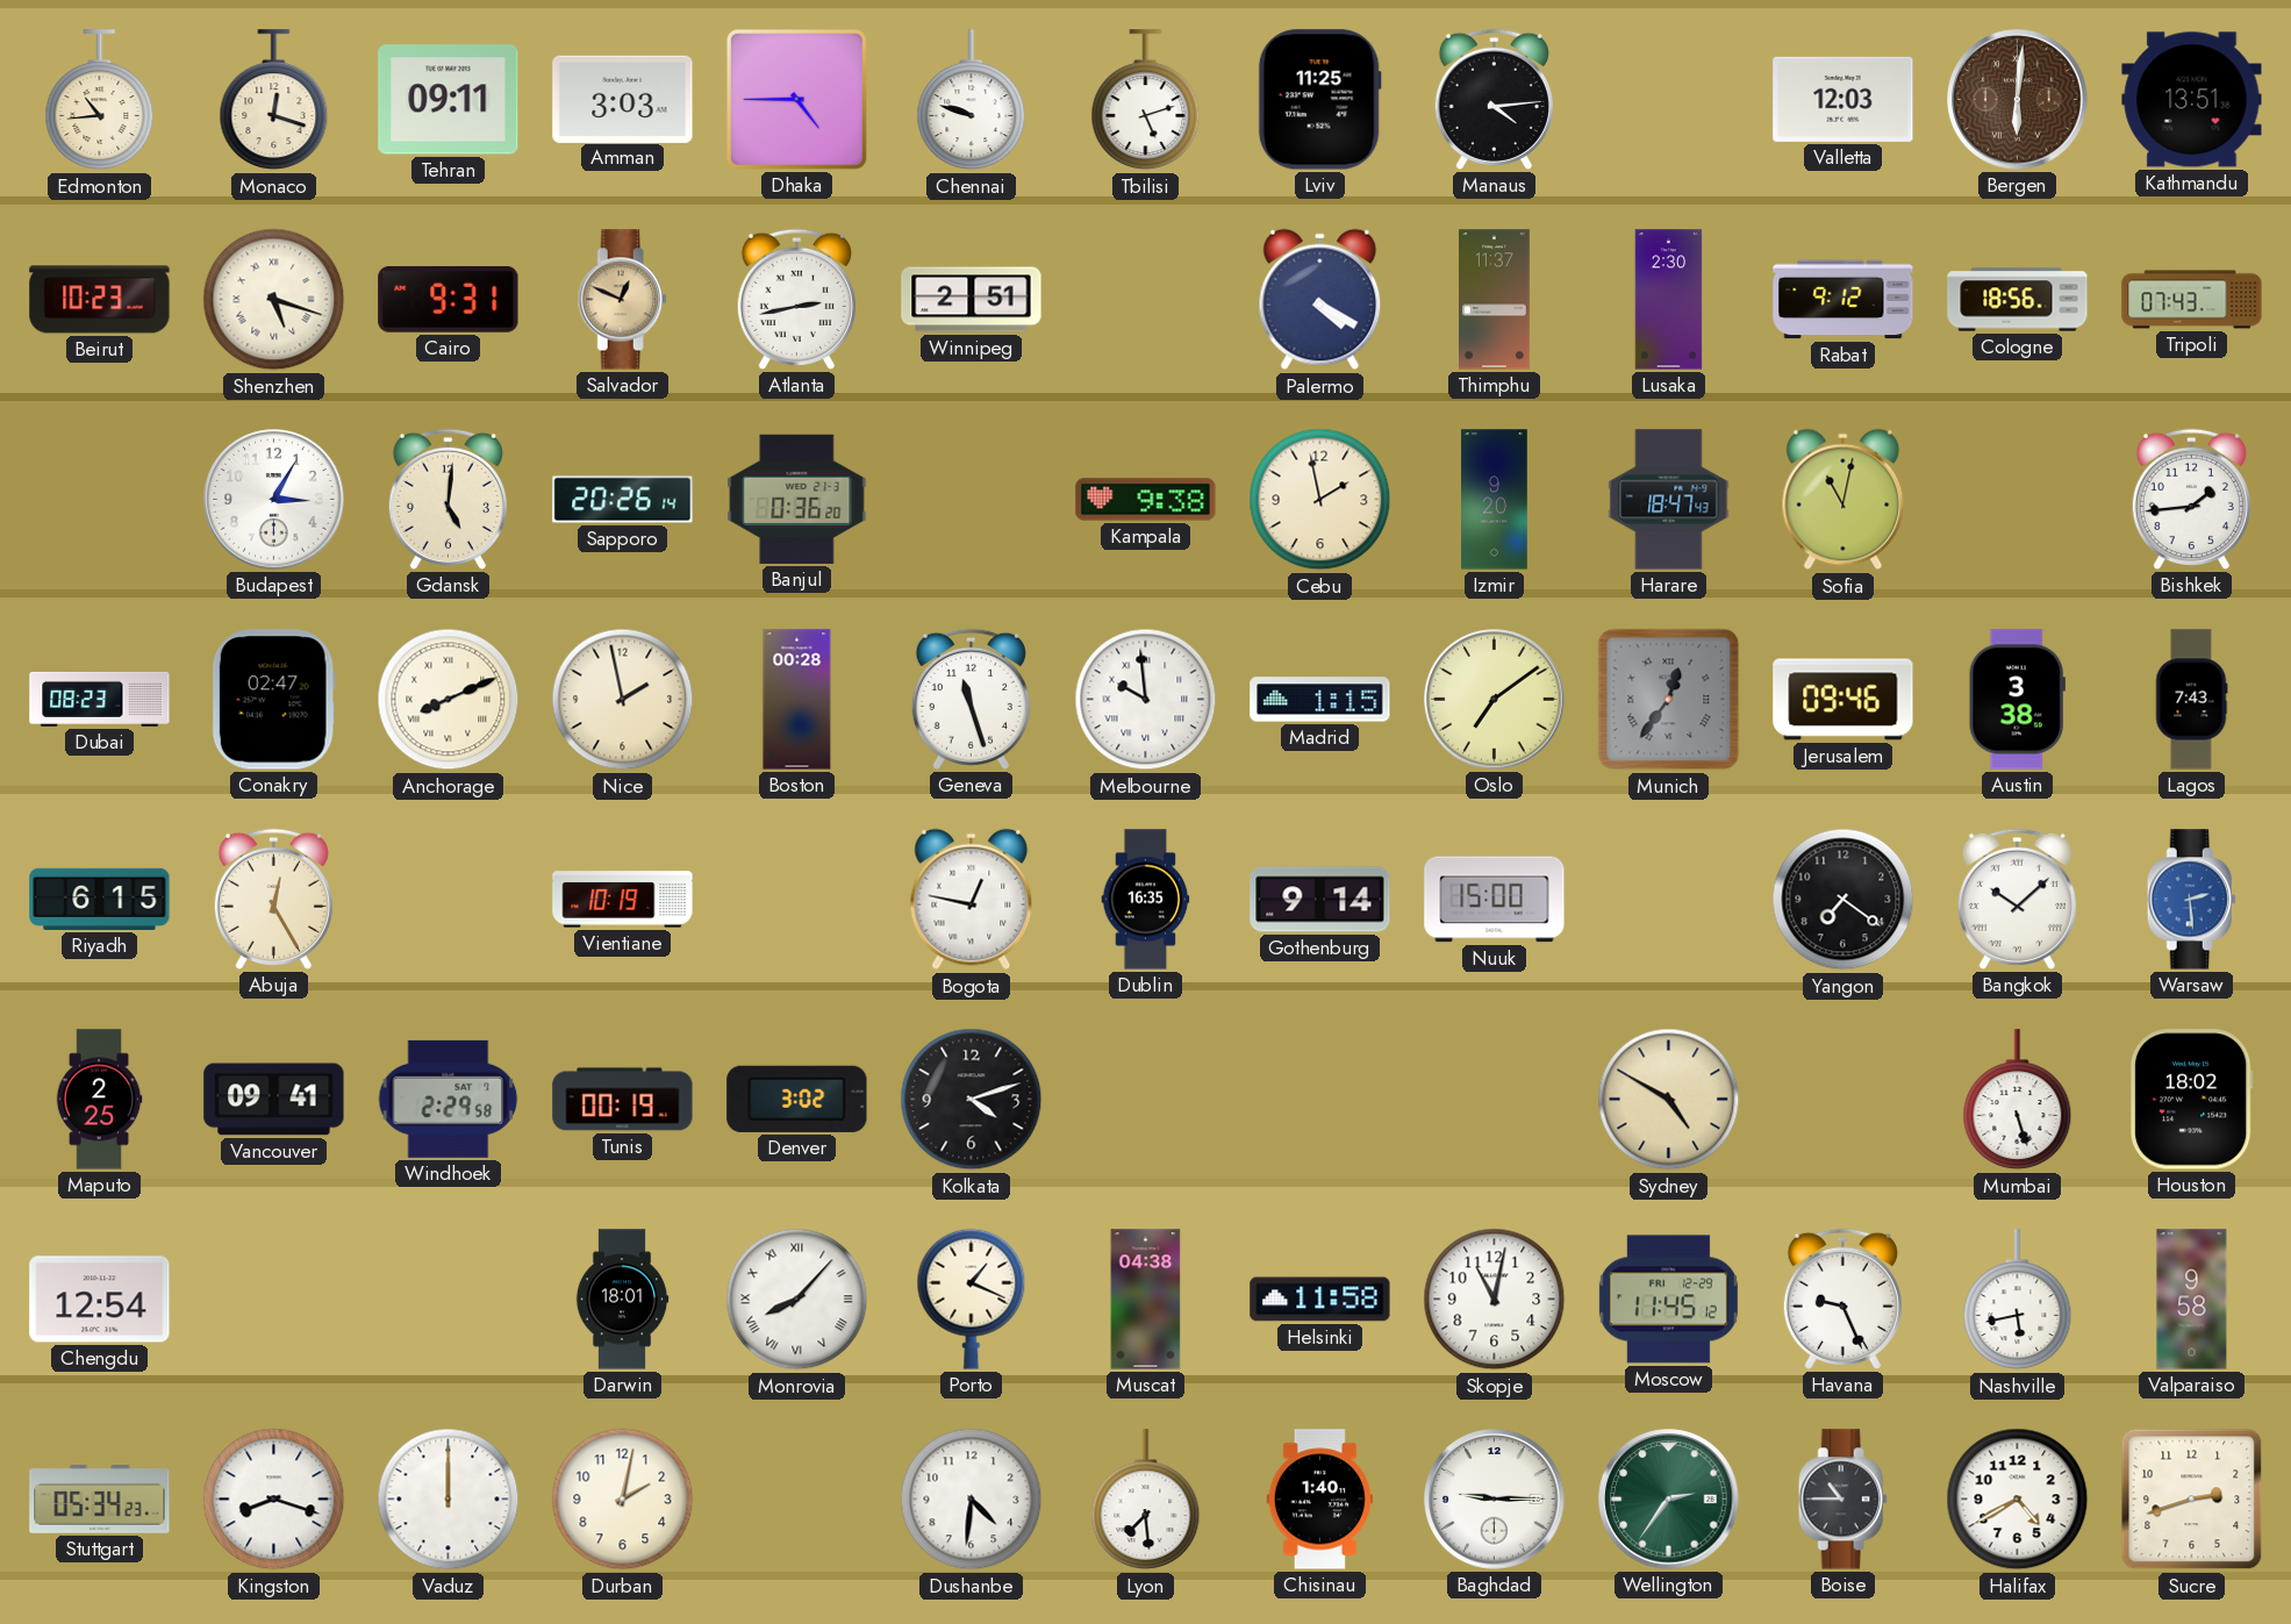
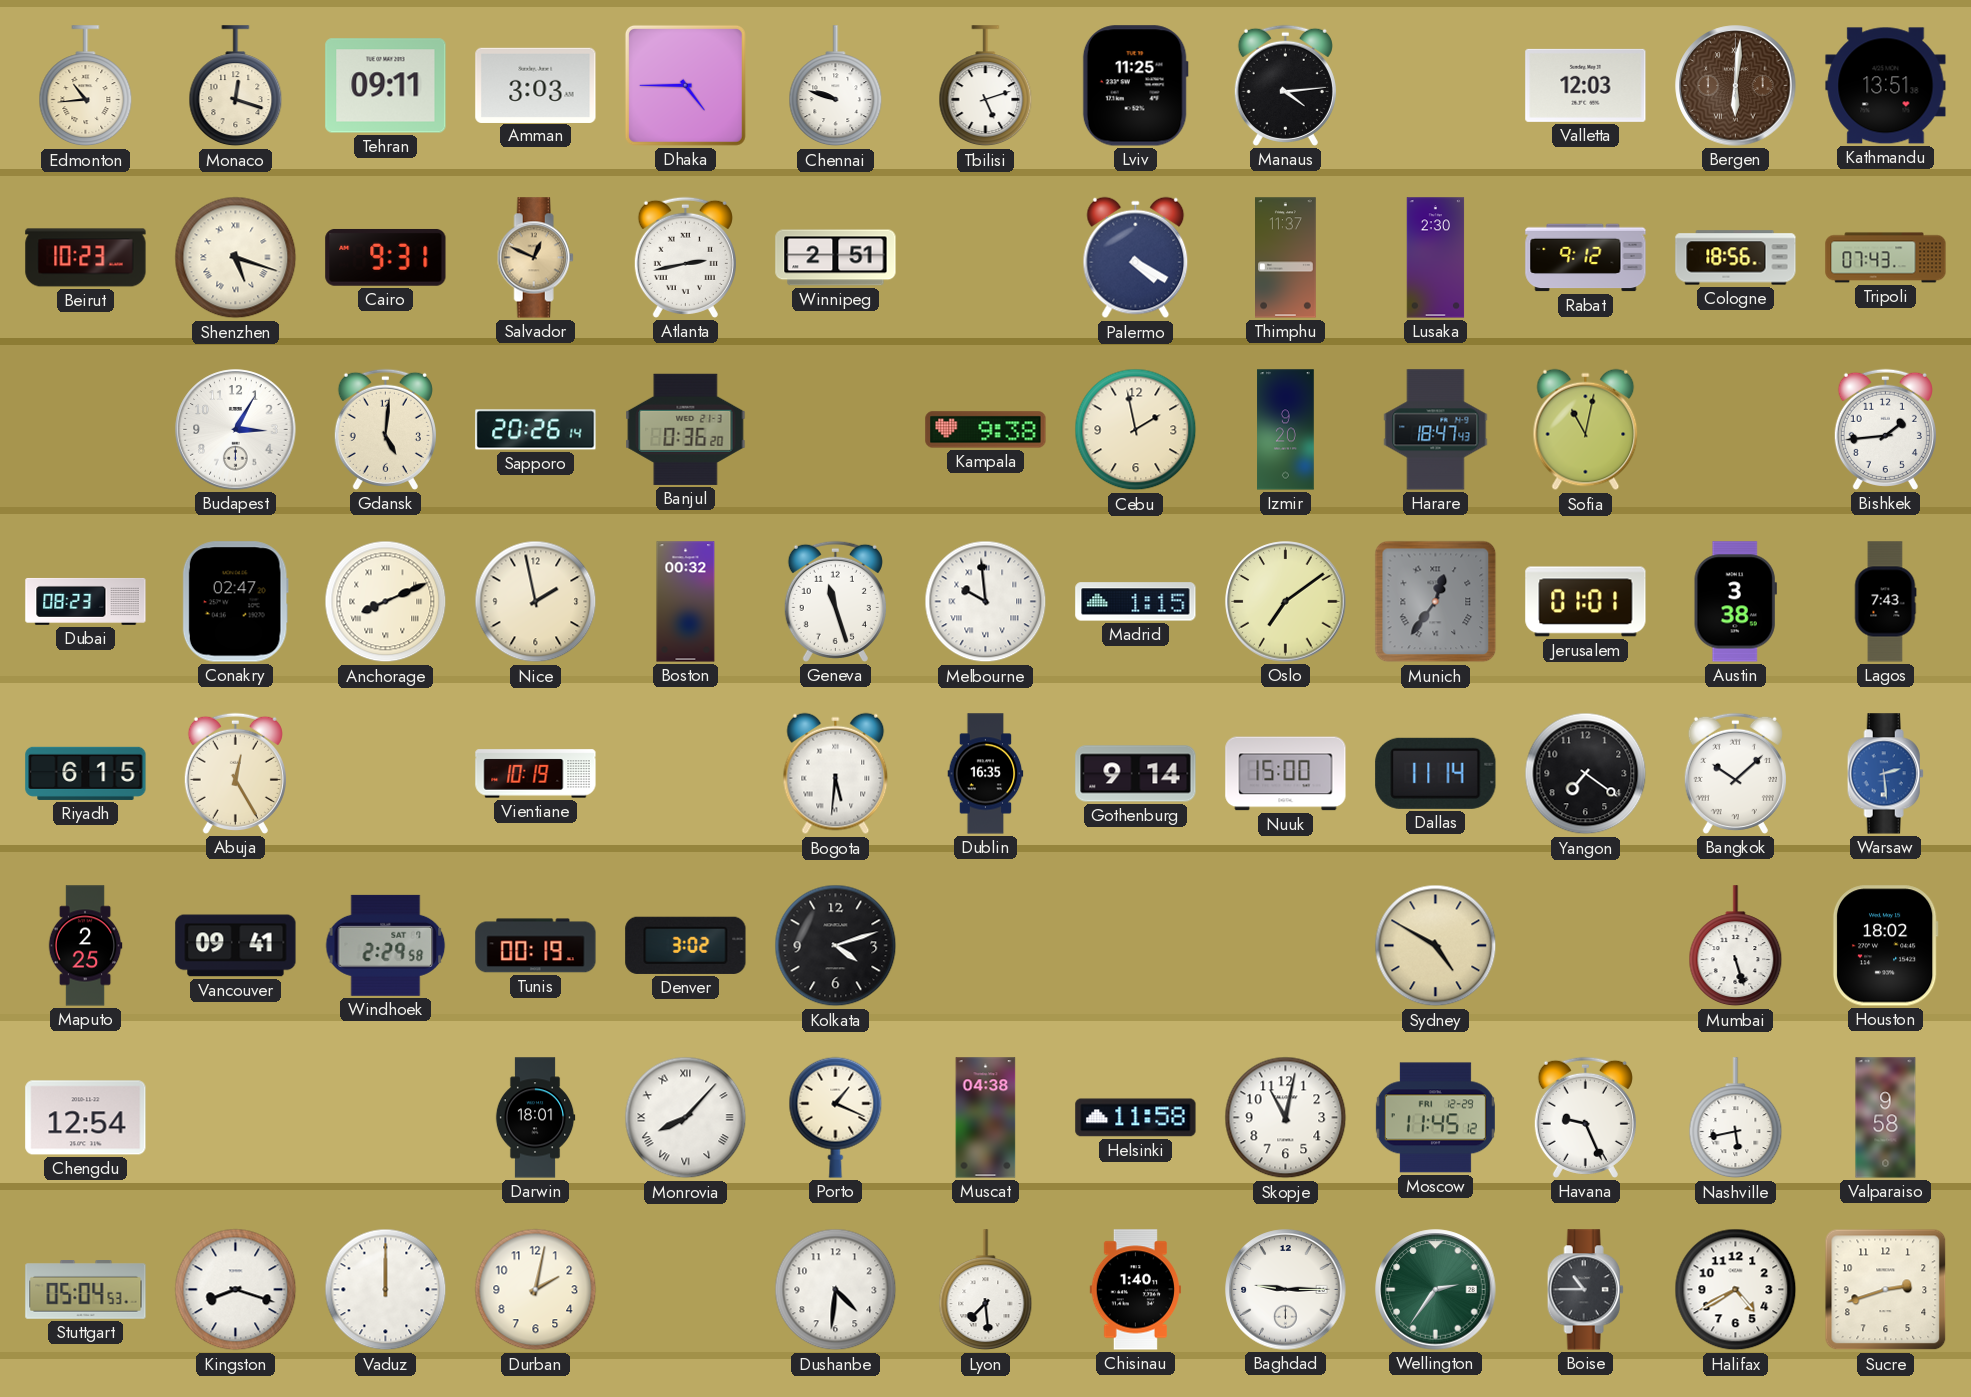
Boston: 00:28 -> 00:32 (686, 602)
Jerusalem: 09:46 -> 01:01 (1586, 602)
Bogota: 12:47 -> 5:31 (836, 774)
Dallas: none -> 11:14 (1436, 773)
Stuttgart: 05:34 -> 05:04 (86, 1290)
